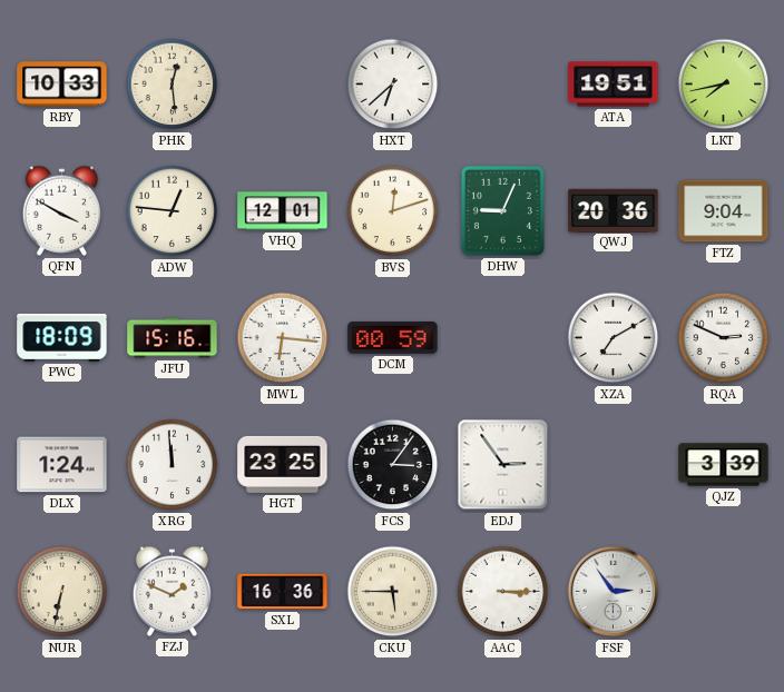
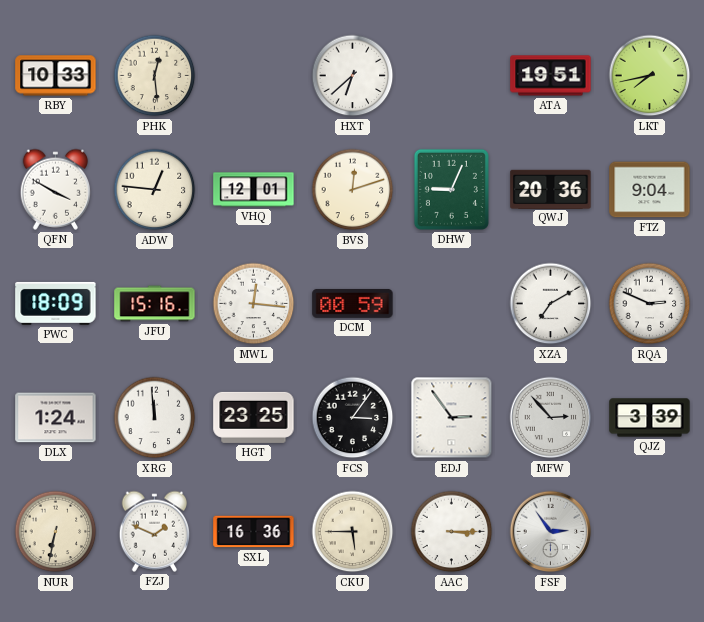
MWL: 6:16 -> 12:16 (254, 304)
MFW: none -> 2:53 (551, 418)
